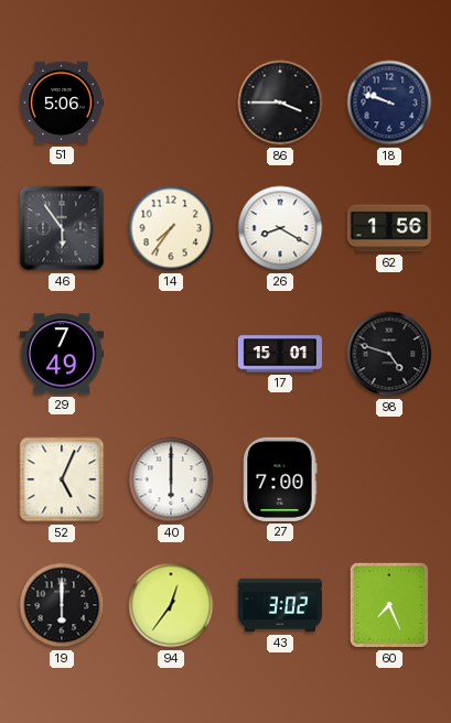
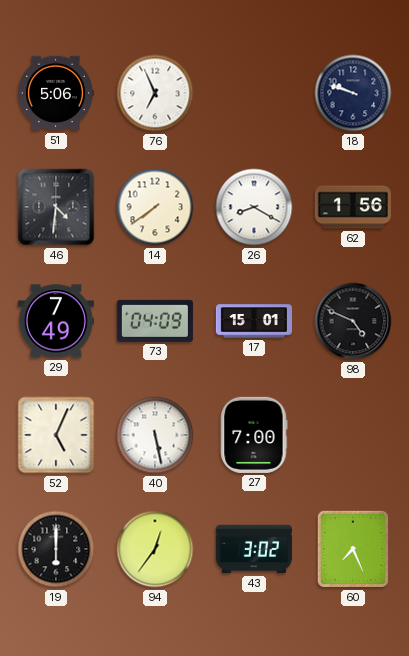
76: none -> 6:56 (155, 93)
86: 3:45 -> none (280, 102)
46: 5:54 -> 4:31 (56, 207)
14: 7:36 -> 7:39 (155, 207)
73: none -> 04:09 (155, 321)
98: 4:48 -> 4:49 (353, 321)
40: 6:00 -> 5:28 (155, 435)
